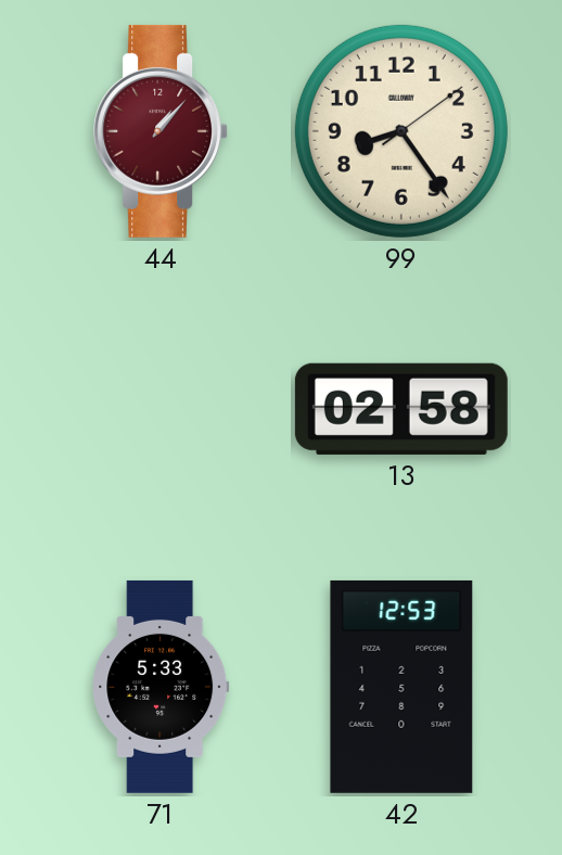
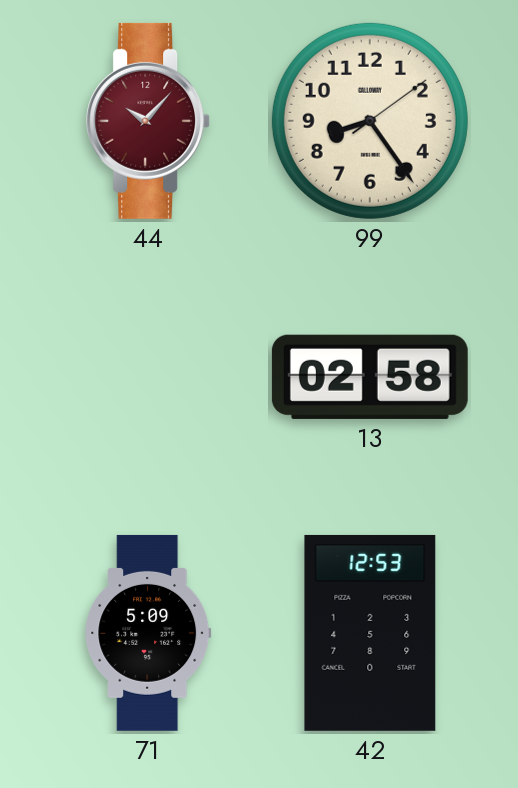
44: 1:07 -> 10:07 (149, 121)
71: 5:33 -> 5:09 (148, 633)
